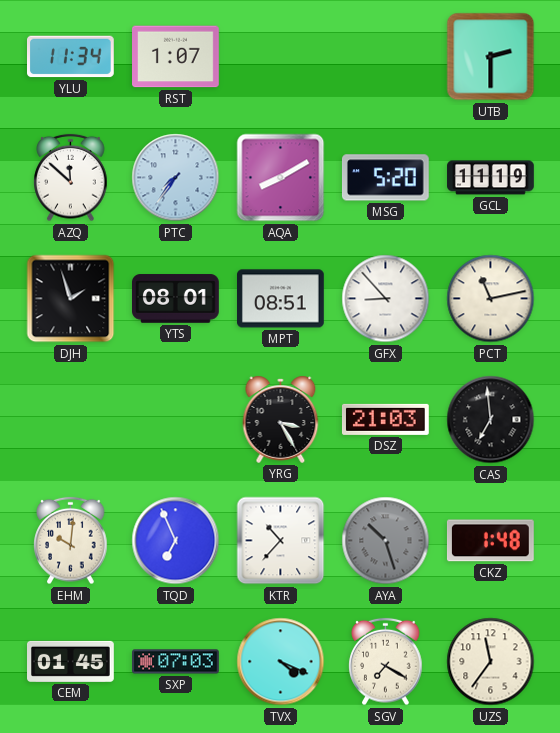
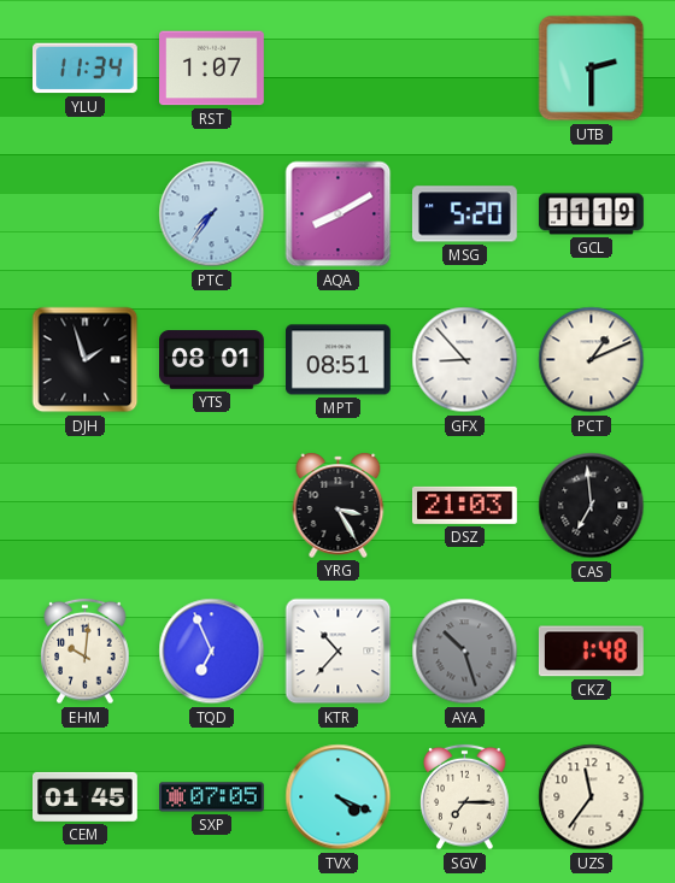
AZQ: 11:52 -> none (71, 178)
PCT: 11:13 -> 1:11 (592, 360)
SXP: 07:03 -> 07:05 (212, 797)
SGV: 7:20 -> 7:15 (465, 797)
